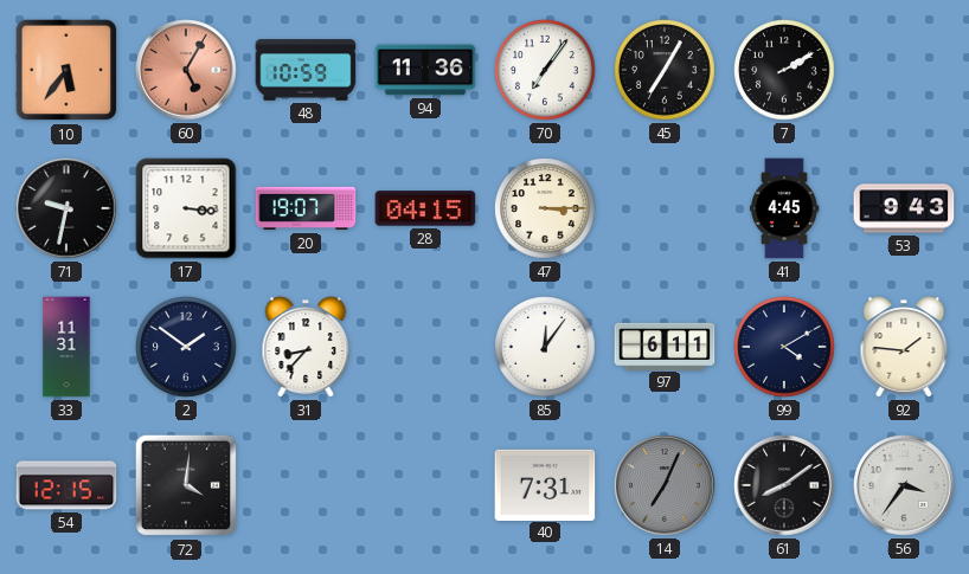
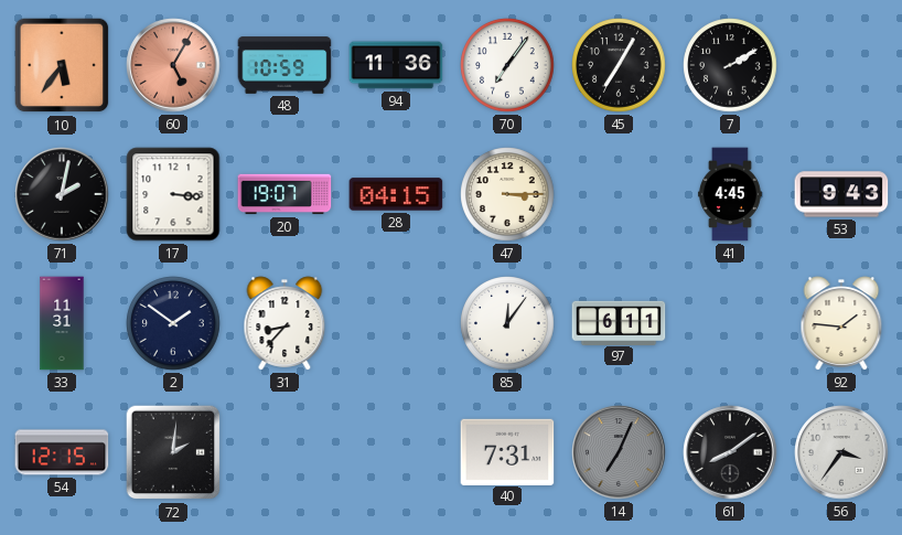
71: 9:32 -> 2:02 (62, 194)
99: 4:10 -> none (784, 347)
72: 4:01 -> 2:01 (173, 452)
